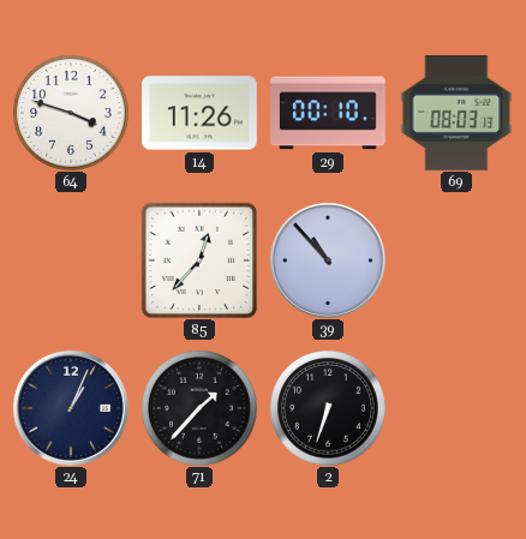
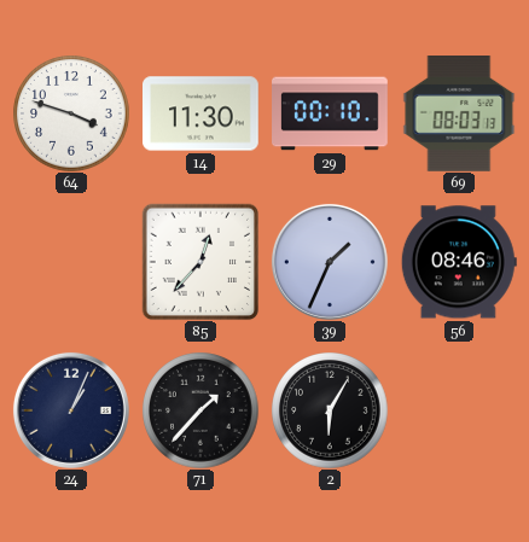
14: 11:26 -> 11:30 (202, 113)
39: 10:53 -> 1:34 (330, 262)
56: none -> 08:46 (459, 262)
2: 6:33 -> 6:05 (330, 410)
